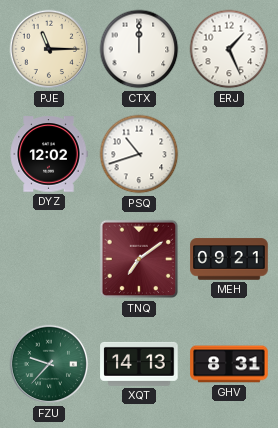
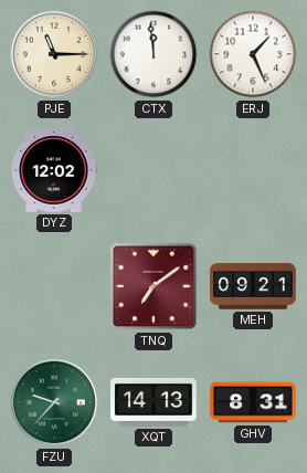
CTX: 12:00 -> 11:59 (153, 54)
PSQ: 10:42 -> none (139, 154)
